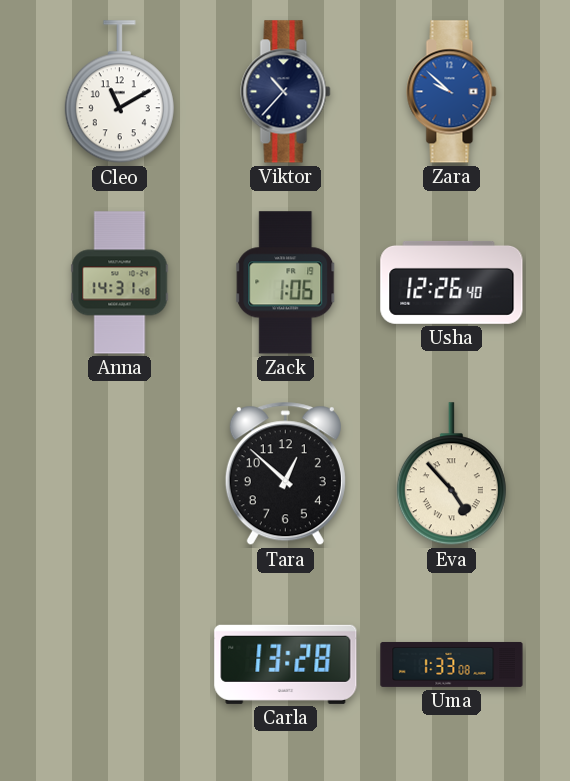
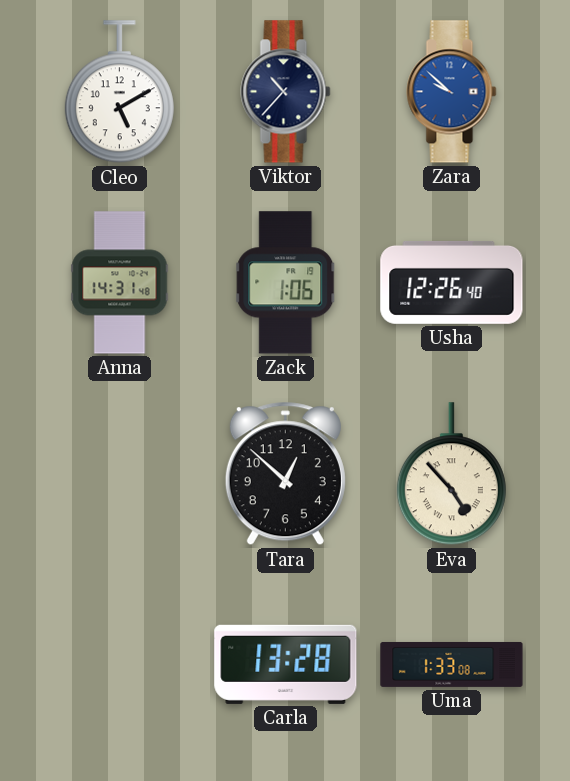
Cleo: 11:10 -> 5:10 (119, 92)
